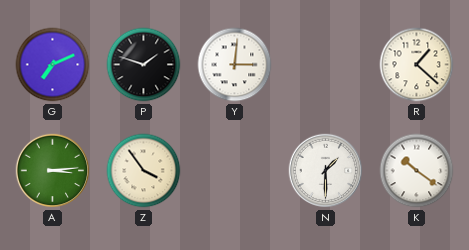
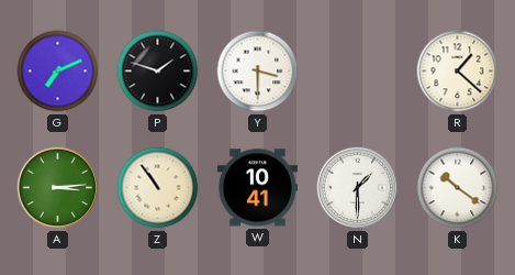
Y: 3:01 -> 3:30 (258, 71)
Z: 3:54 -> 10:54 (158, 188)
W: none -> 10:41 (257, 188)
